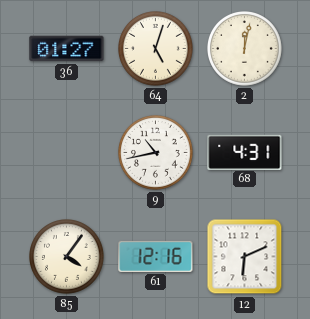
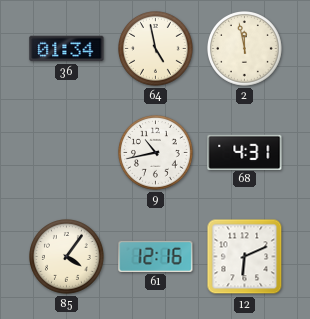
36: 01:27 -> 01:34 (67, 49)
64: 5:03 -> 4:58 (156, 49)
2: 12:02 -> 11:58 (245, 49)
